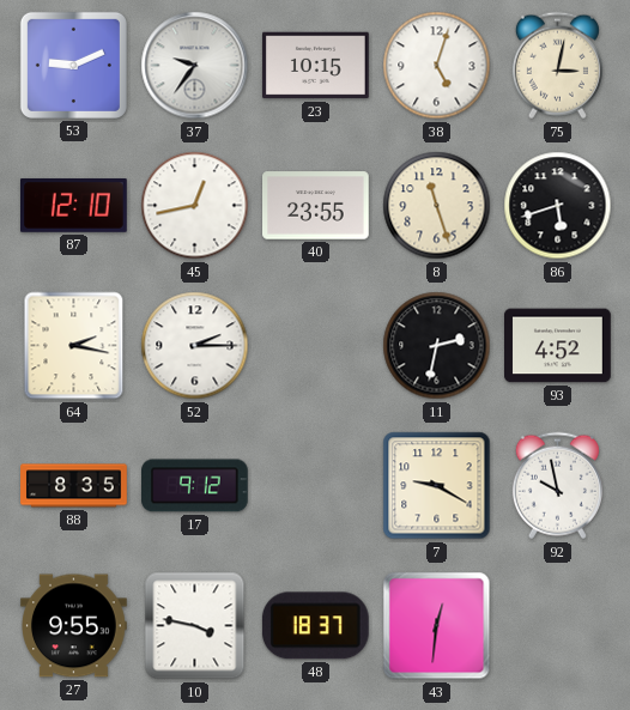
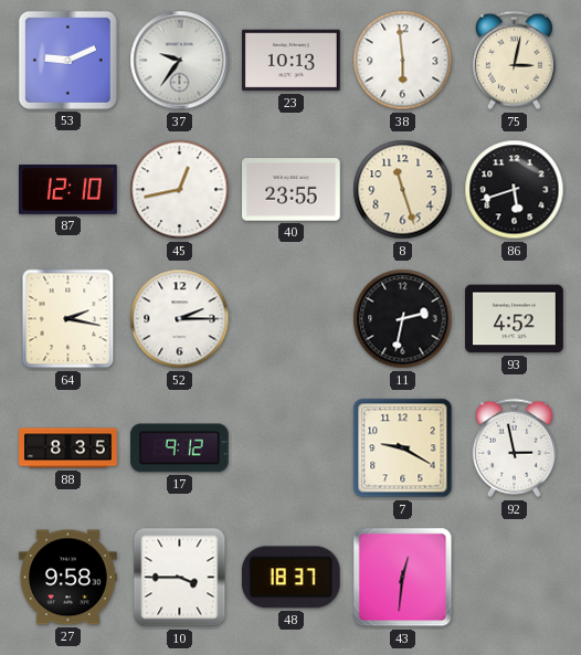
23: 10:15 -> 10:13 (292, 61)
38: 5:03 -> 5:59 (403, 61)
92: 9:58 -> 2:58 (514, 448)
27: 9:55 -> 9:58 (68, 578)
10: 3:47 -> 3:45 (180, 578)
